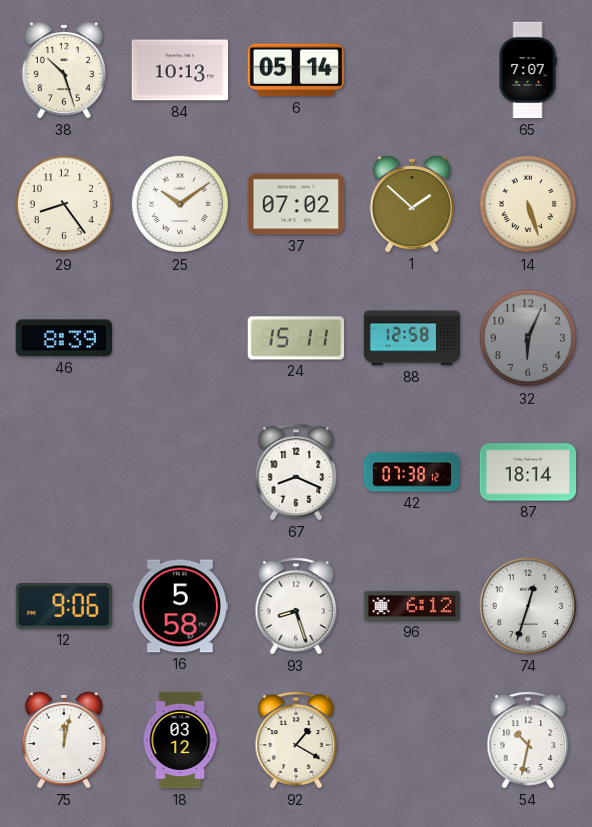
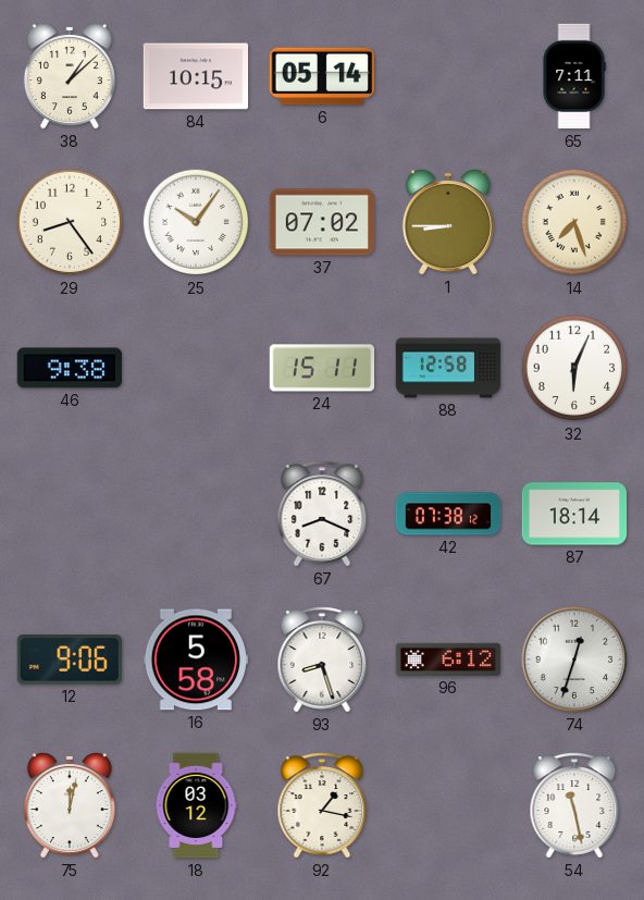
38: 10:27 -> 1:08 (70, 76)
84: 10:13 -> 10:15 (196, 76)
65: 7:07 -> 7:11 (574, 76)
25: 10:09 -> 10:06 (196, 222)
1: 1:52 -> 8:45 (448, 222)
14: 5:27 -> 7:27 (574, 222)
46: 8:39 -> 9:38 (69, 368)
32 dial: grey -> white (574, 368)
92: 1:20 -> 1:17 (322, 805)
54: 10:32 -> 11:28 (574, 805)
